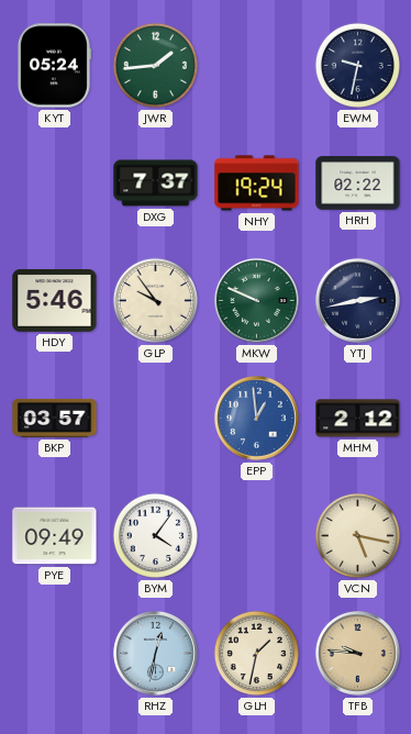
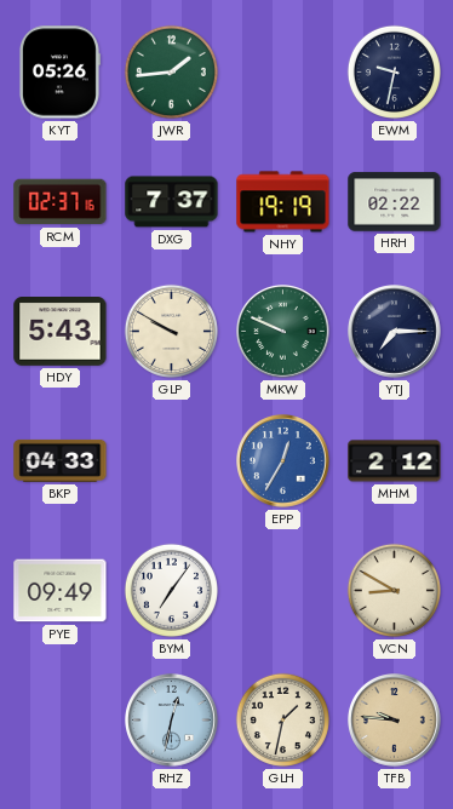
KYT: 05:24 -> 05:26 (59, 73)
RCM: none -> 02:37 (61, 202)
NHY: 19:24 -> 19:19 (283, 202)
HDY: 5:46 -> 5:43 (61, 332)
GLP: 9:54 -> 9:50 (171, 331)
YTJ: 2:43 -> 7:15 (395, 332)
BKP: 03:57 -> 04:33 (61, 460)
EPP: 12:59 -> 12:35 (283, 461)
BYM: 4:06 -> 7:06 (171, 590)
VCN: 5:17 -> 8:50 (394, 590)
